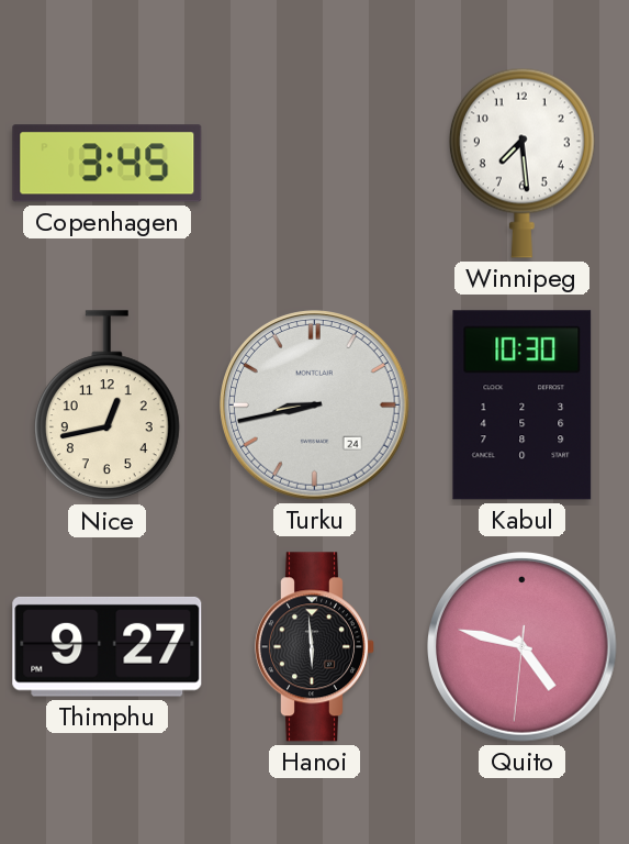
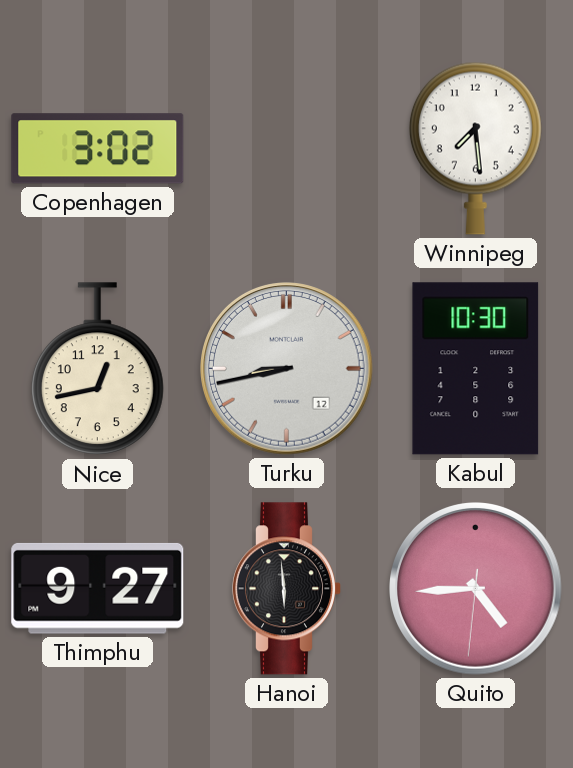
Copenhagen: 3:45 -> 3:02 (98, 149)
Turku date: 24 -> 12 (287, 369)
Quito: 4:47 -> 4:44 (476, 589)
